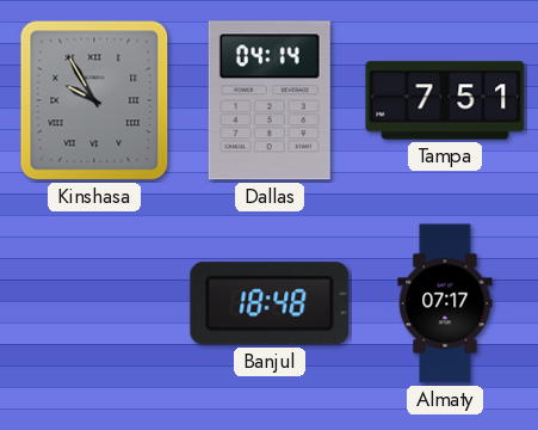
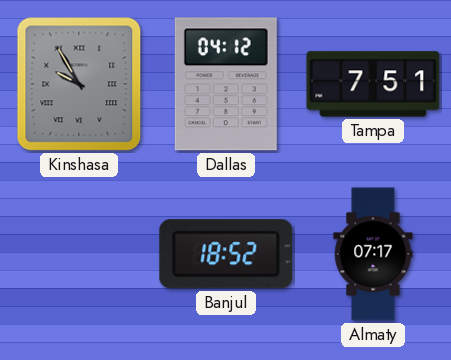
Dallas: 04:14 -> 04:12 (226, 84)
Banjul: 18:48 -> 18:52 (226, 254)
